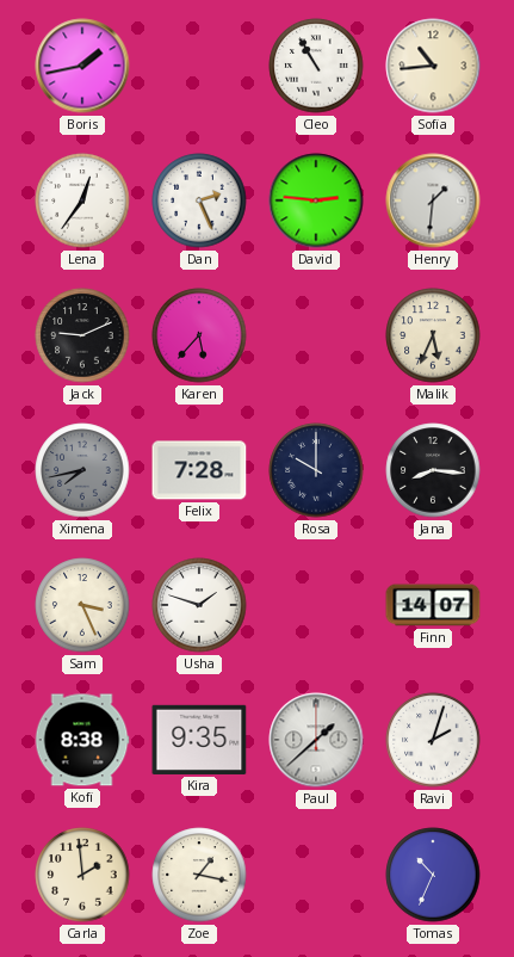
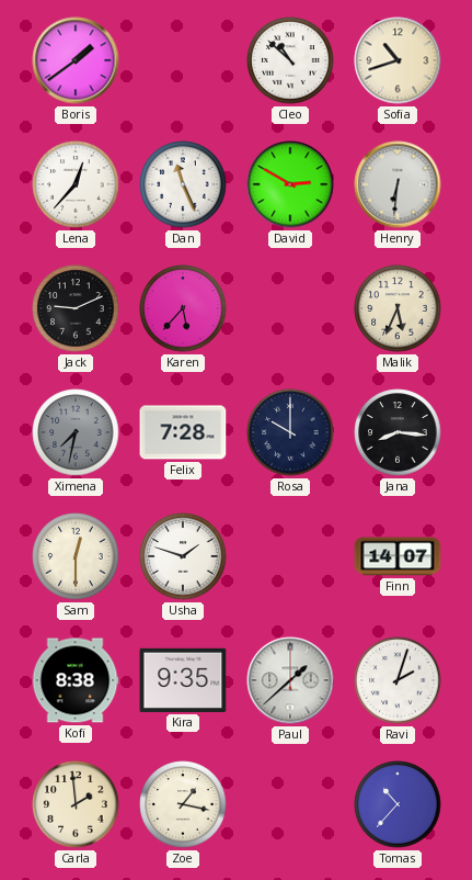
Boris: 1:43 -> 1:39 (76, 60)
Cleo: 10:55 -> 10:52 (290, 60)
Sofia: 10:44 -> 10:42 (398, 60)
Lena: 12:36 -> 12:37 (76, 184)
Dan: 2:26 -> 11:26 (183, 184)
David: 2:46 -> 2:50 (290, 184)
Henry: 1:31 -> 6:31 (398, 184)
Ximena: 7:43 -> 7:32 (76, 432)
Sam: 3:26 -> 12:30 (76, 556)
Tomas: 10:34 -> 10:37 (398, 804)
